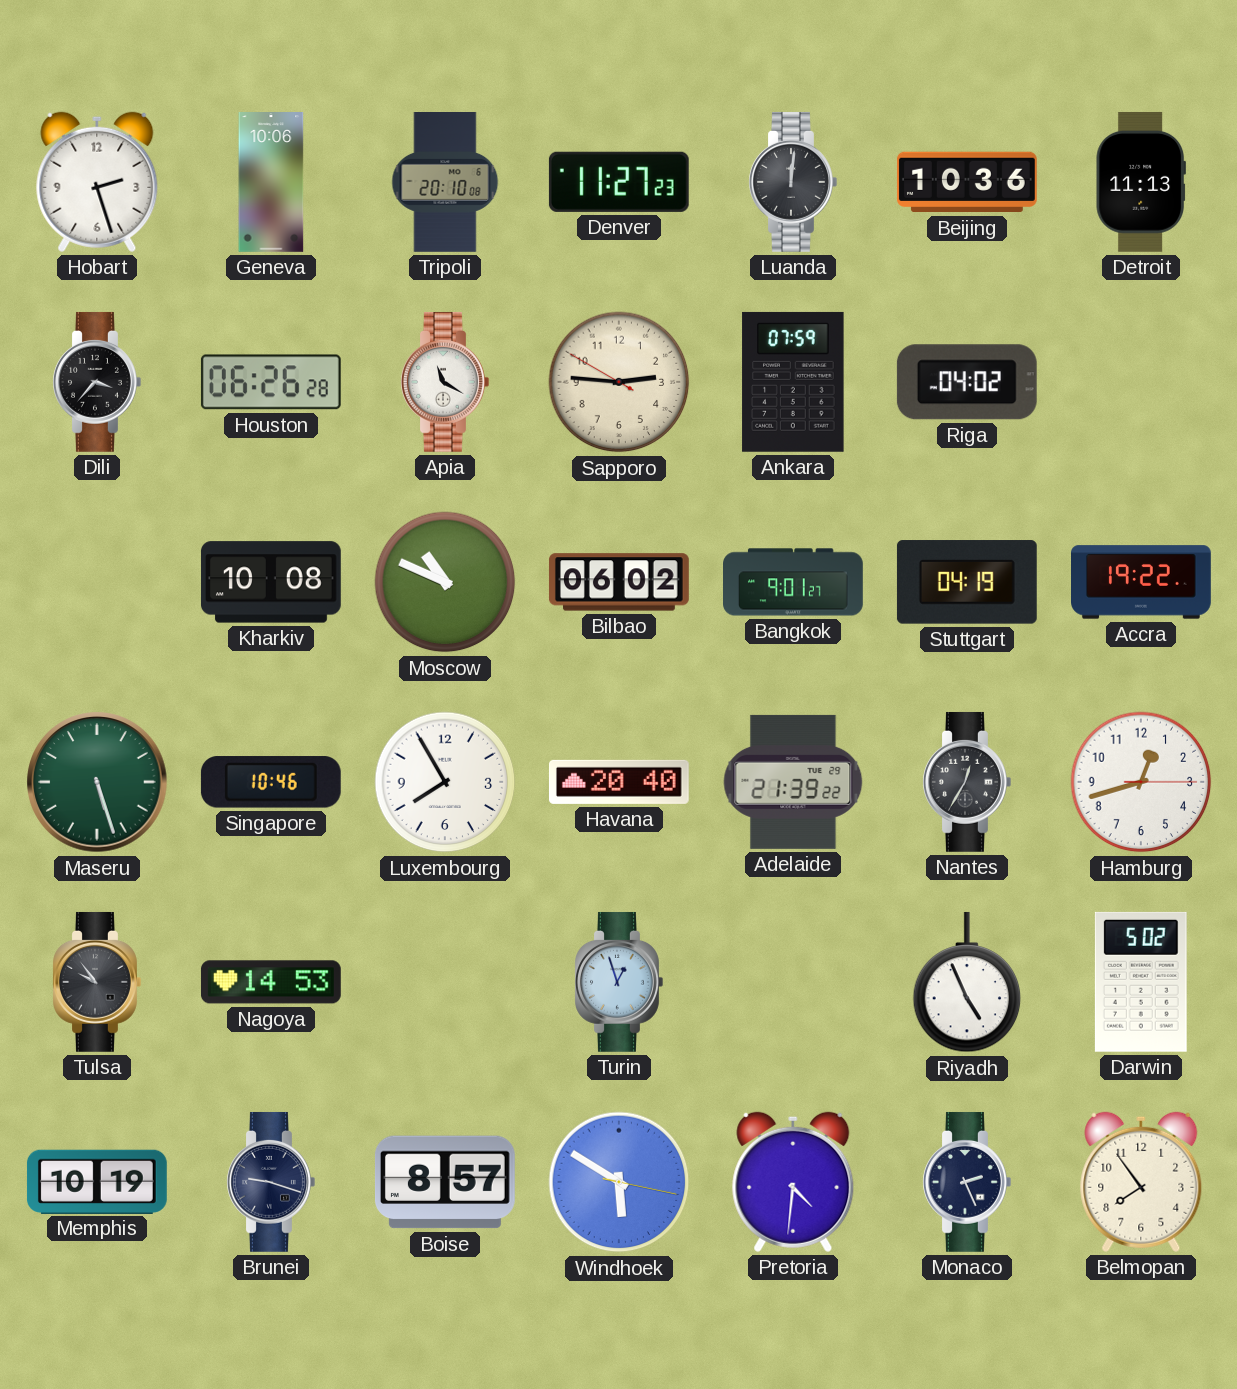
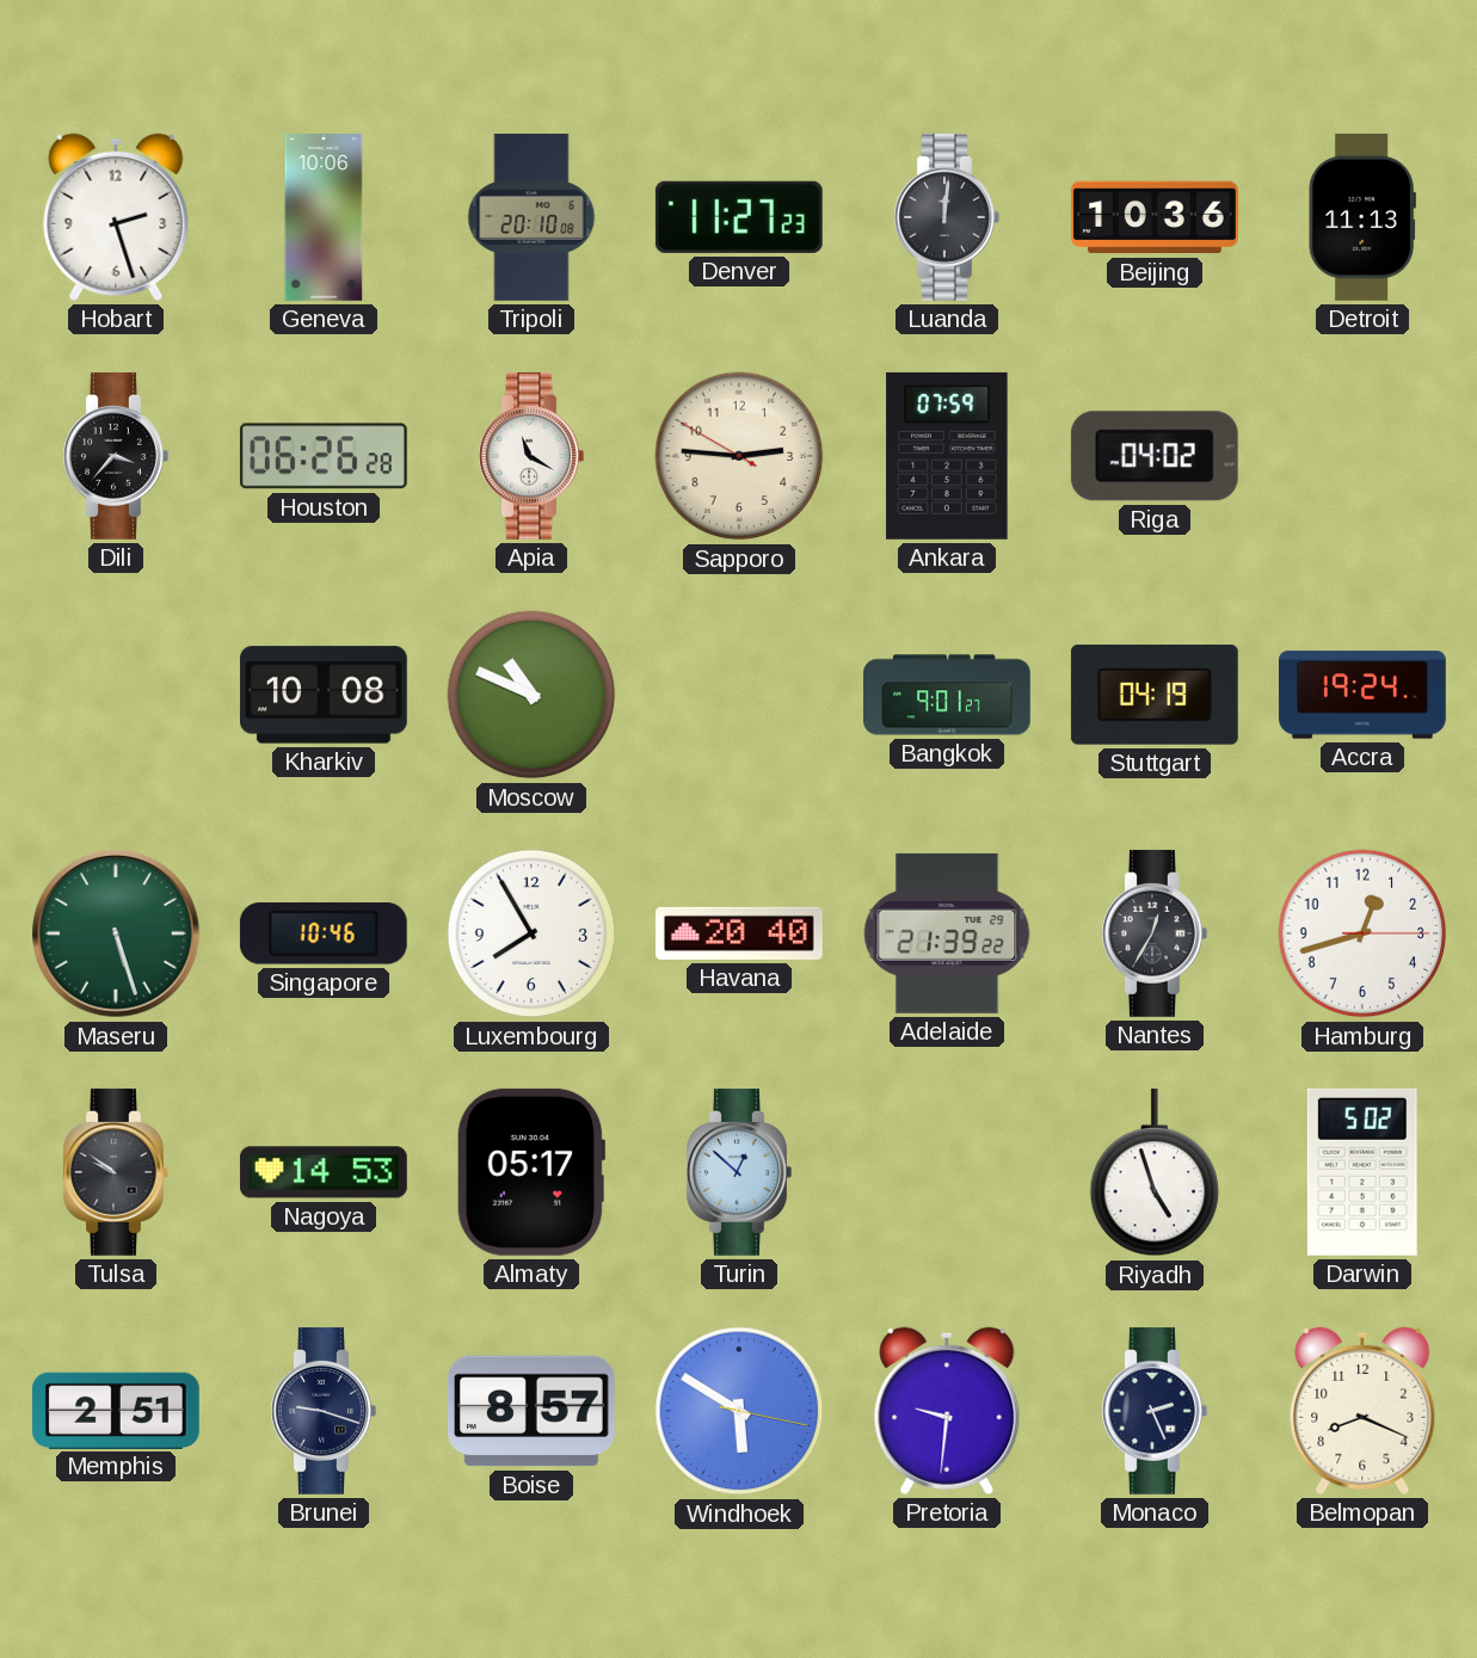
Bilbao: 06:02 -> none (619, 582)
Accra: 19:22 -> 19:24 (1364, 695)
Tulsa: 9:54 -> 9:51 (116, 1172)
Almaty: none -> 05:17 (531, 1172)
Turin: 12:57 -> 12:52 (739, 1172)
Riyadh: 4:56 -> 4:57 (1155, 1172)
Memphis: 10:19 -> 2:51 (116, 1410)
Pretoria: 4:31 -> 9:31 (947, 1411)
Belmopan: 7:54 -> 8:19 (1362, 1411)
